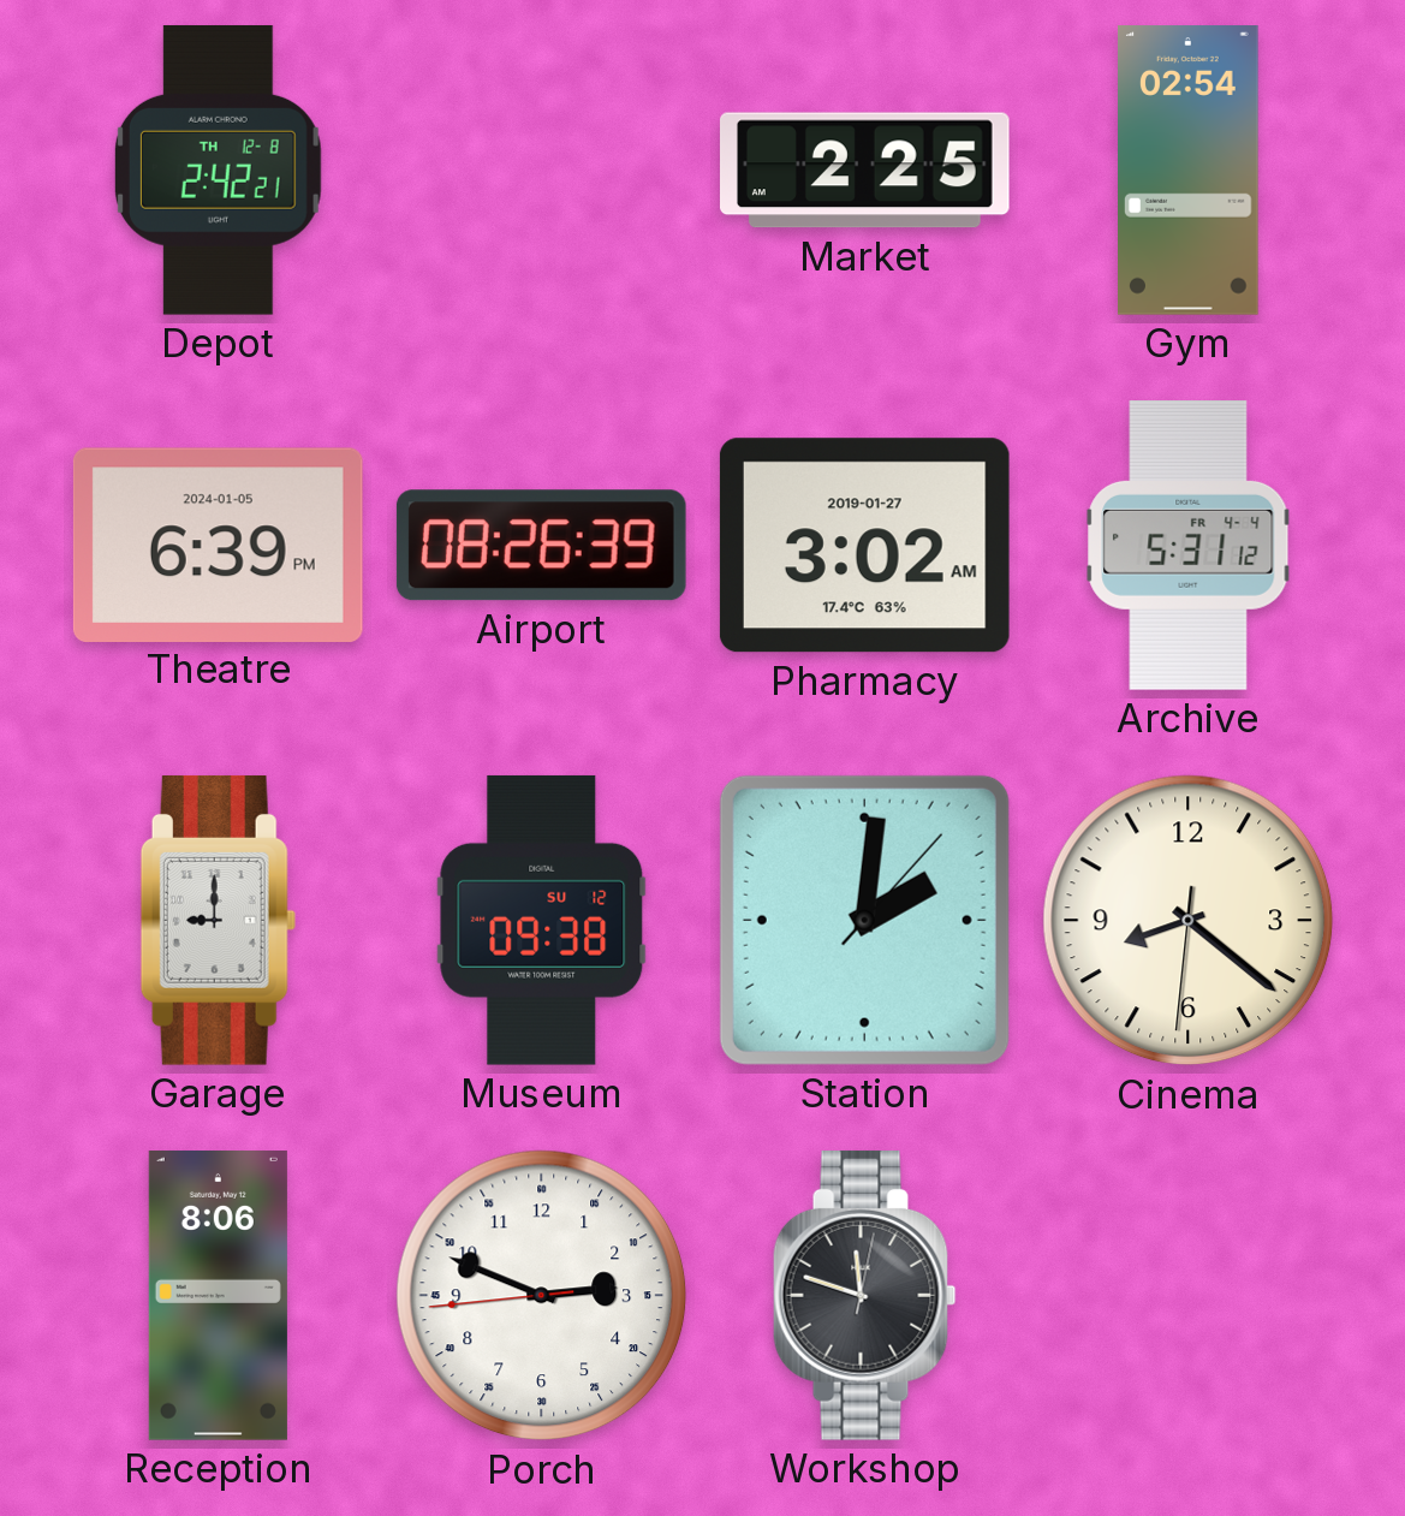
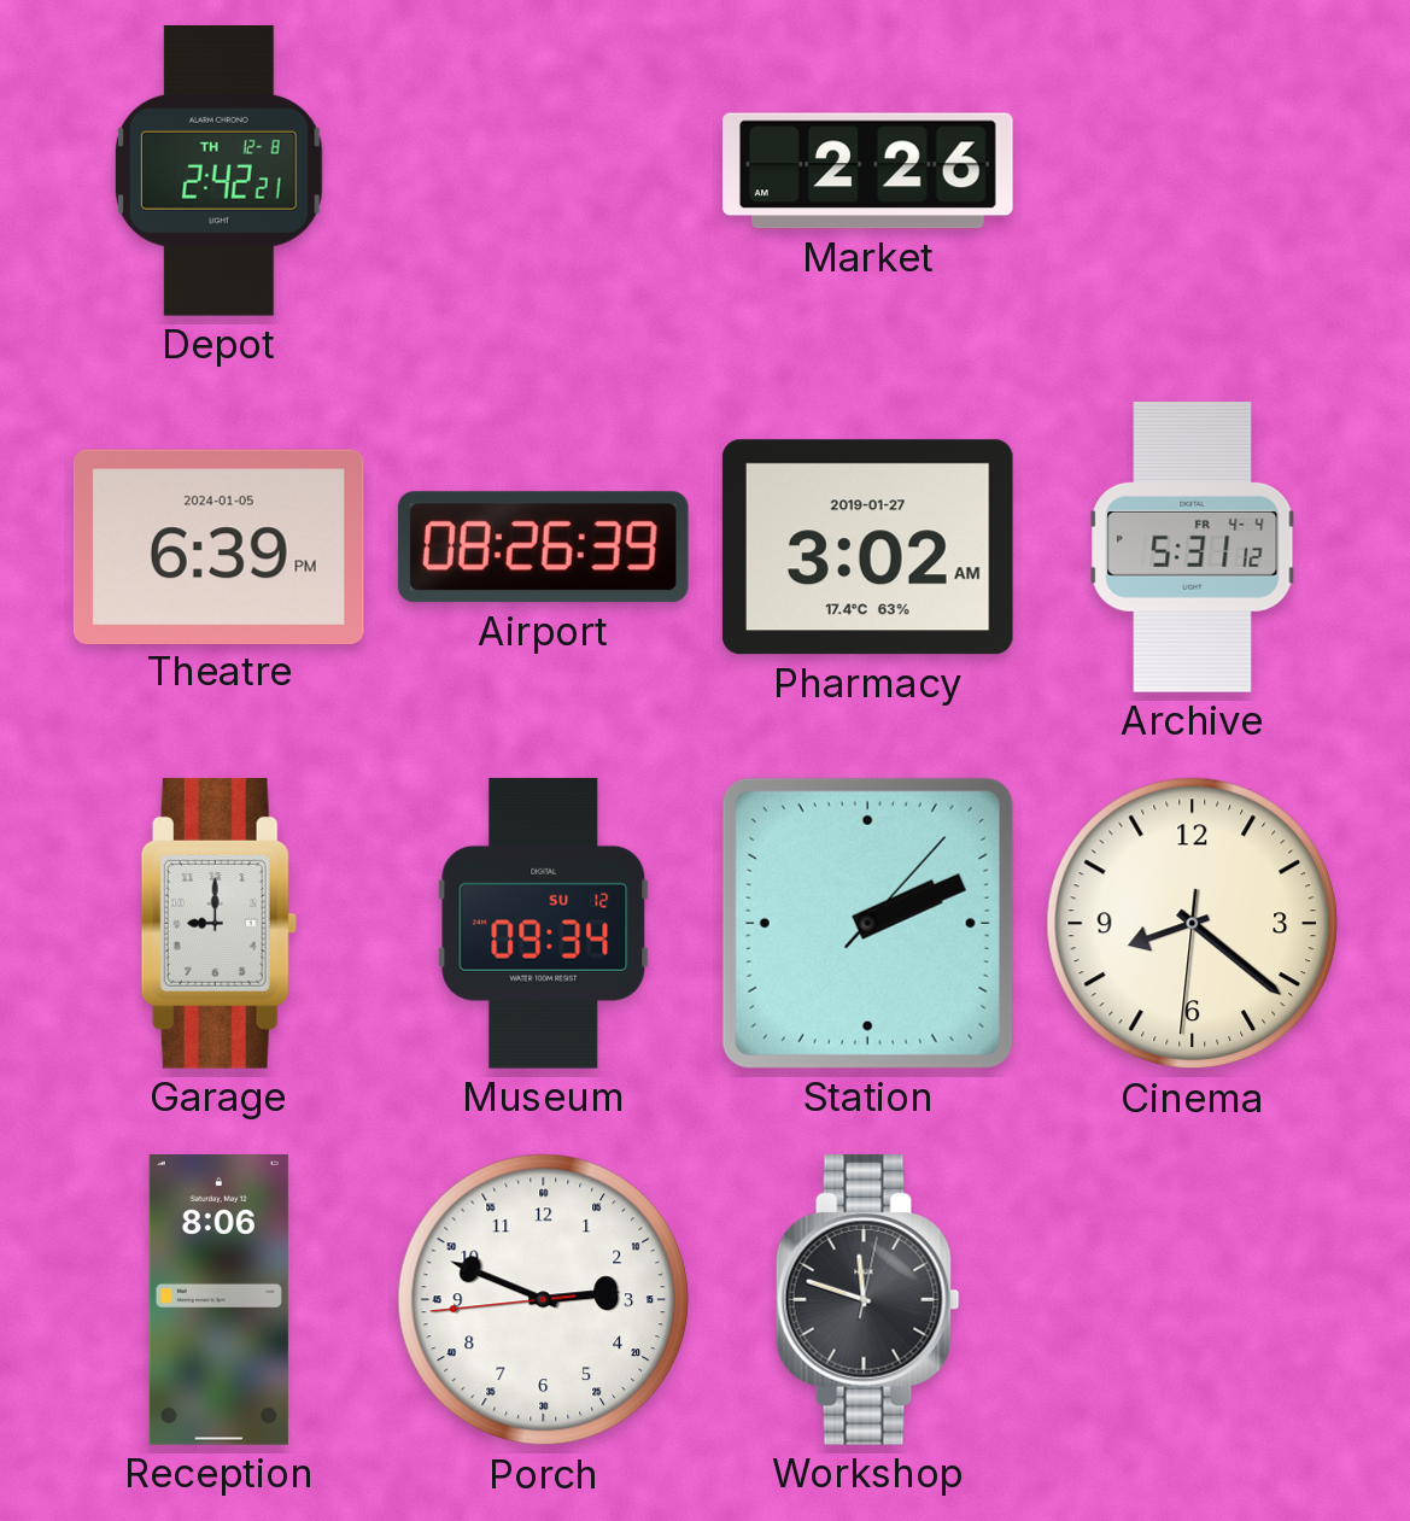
Market: 2:25 -> 2:26 (868, 171)
Gym: 02:54 -> none (1189, 171)
Museum: 09:38 -> 09:34 (544, 923)
Station: 2:01 -> 2:11 (867, 923)
